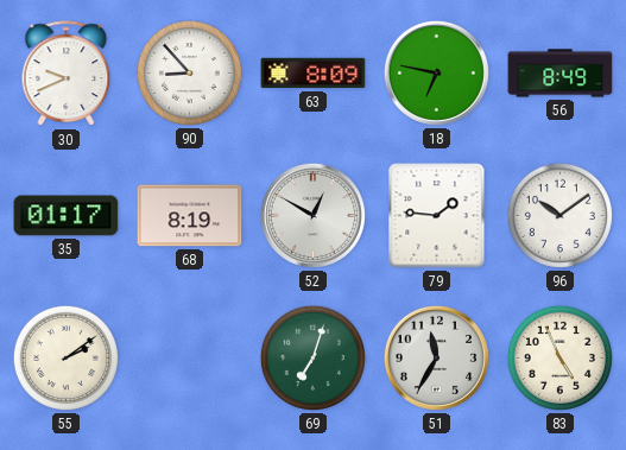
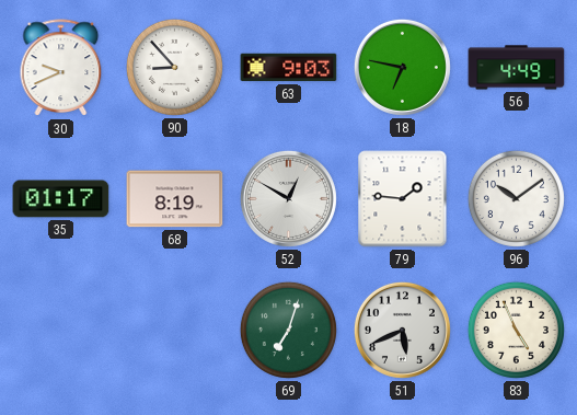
63: 8:09 -> 9:03 (289, 68)
56: 8:49 -> 4:49 (517, 68)
55: 2:09 -> none (65, 357)
51: 11:35 -> 5:41 (402, 330)
